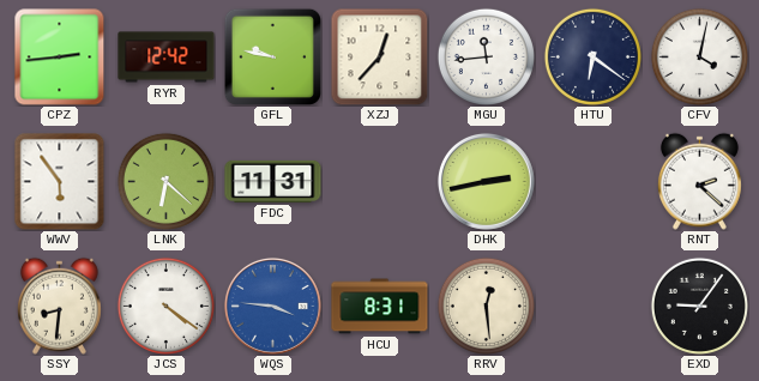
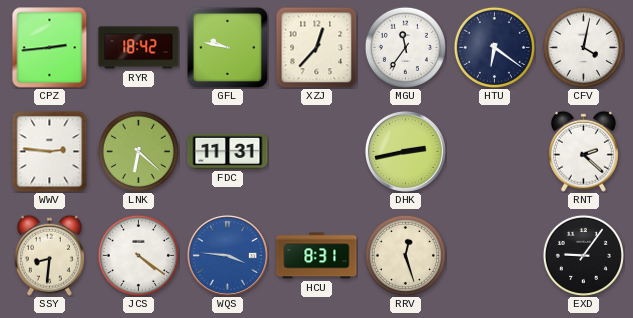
RYR: 12:42 -> 18:42 (139, 48)
MGU: 11:44 -> 11:36 (405, 47)
WWV: 5:54 -> 2:46 (50, 151)
RRV: 12:29 -> 12:27 (405, 255)
